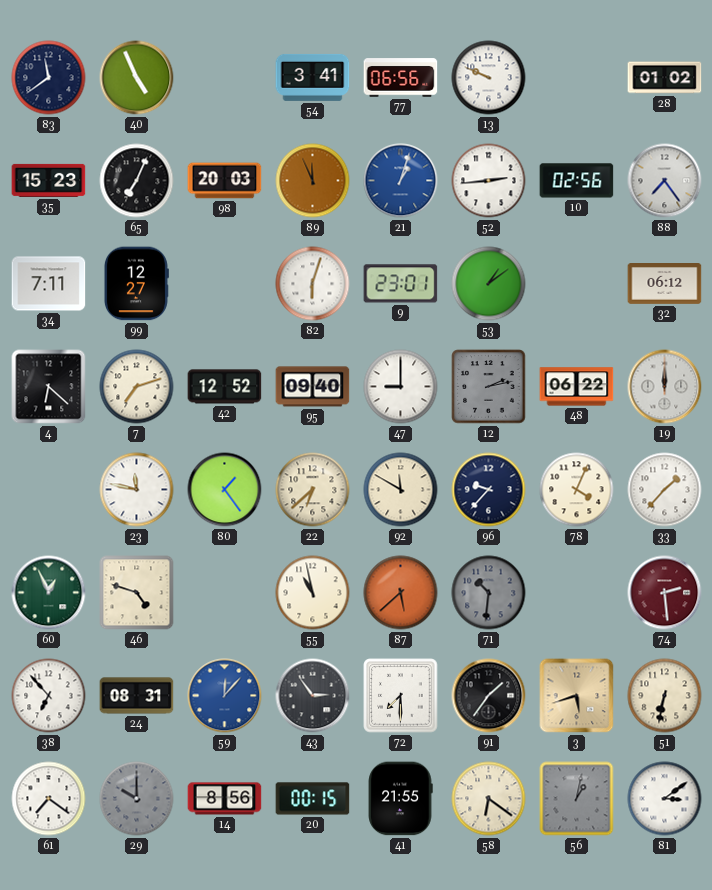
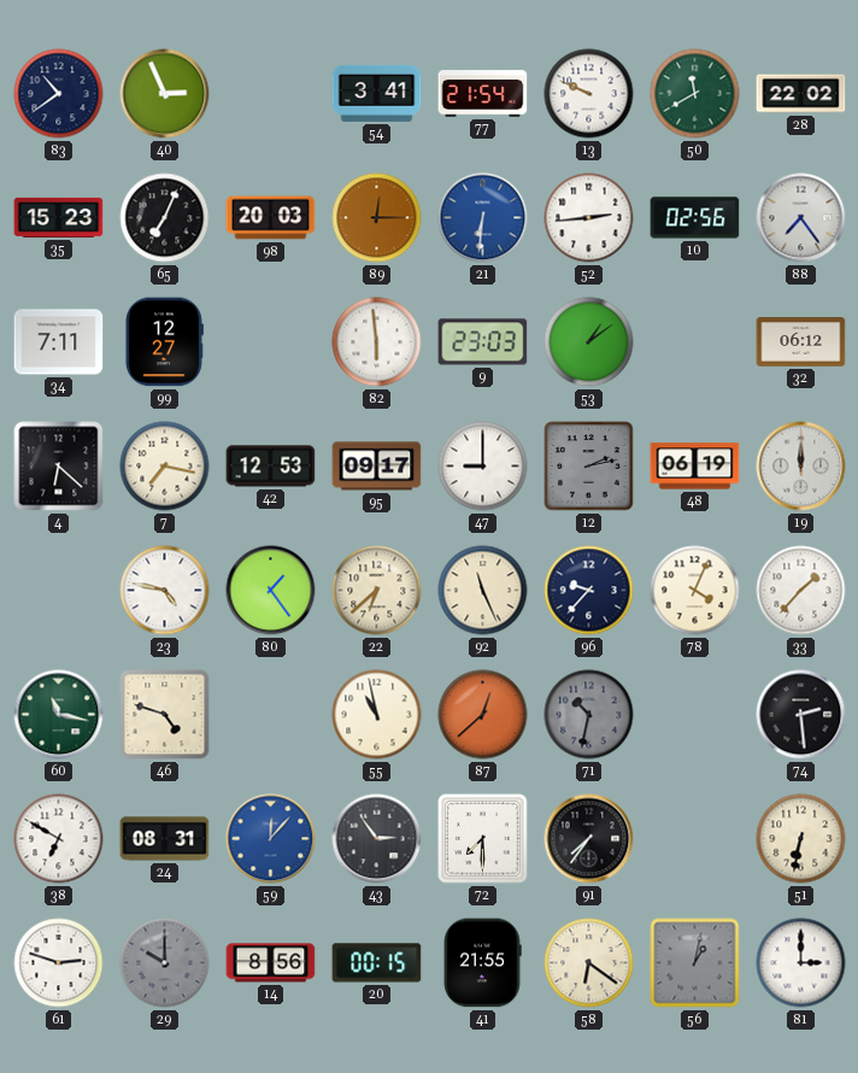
83: 11:39 -> 10:39 (59, 94)
40: 4:56 -> 2:56 (165, 94)
77: 06:56 -> 21:54 (483, 94)
50: none -> 11:40 (695, 94)
28: 01:02 -> 22:02 (801, 94)
89: 11:56 -> 12:15 (377, 218)
21: 1:03 -> 6:31 (483, 218)
82: 6:03 -> 5:59 (377, 342)
9: 23:01 -> 23:03 (483, 342)
7: 7:12 -> 7:17 (165, 467)
42: 12:52 -> 12:53 (271, 467)
95: 09:40 -> 09:17 (377, 467)
48: 06:22 -> 06:19 (695, 467)
23: 11:47 -> 4:47 (165, 591)
92: 11:50 -> 11:26 (483, 591)
60: 12:56 -> 11:17 (59, 715)
87: 5:38 -> 12:38 (483, 715)
71: 10:31 -> 10:32 (589, 715)
74 dial: burgundy -> black (801, 715)
38: 6:53 -> 6:50 (59, 839)
91: 1:36 -> 7:36 (589, 839)
3: 5:42 -> none (577, 696)
61: 7:21 -> 2:48 (59, 963)
81: 3:09 -> 3:00 (801, 963)
